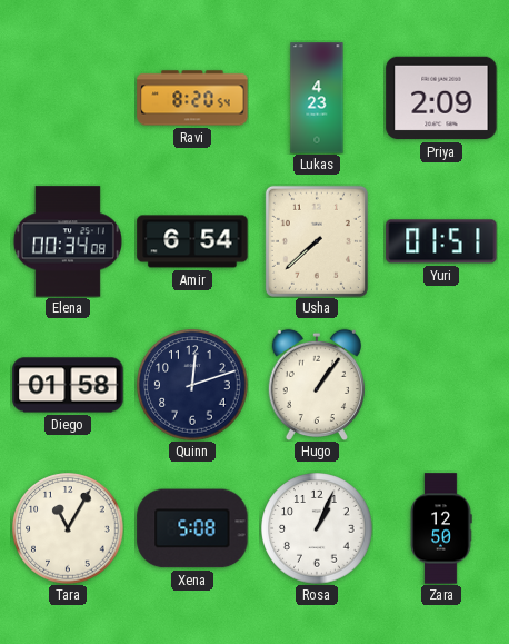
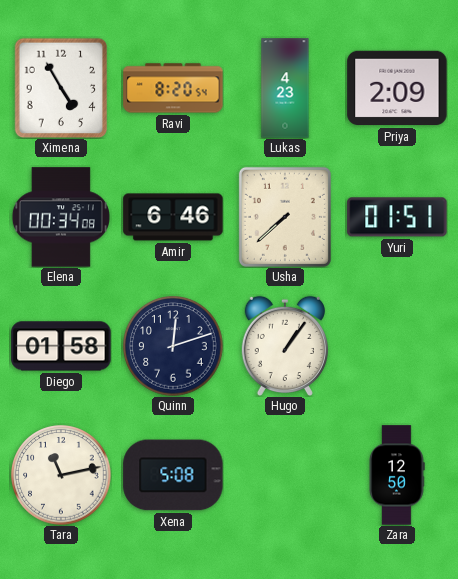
Ximena: none -> 4:55 (61, 88)
Amir: 6:54 -> 6:46 (173, 217)
Tara: 11:05 -> 11:13 (61, 475)
Rosa: 1:04 -> none (317, 528)
